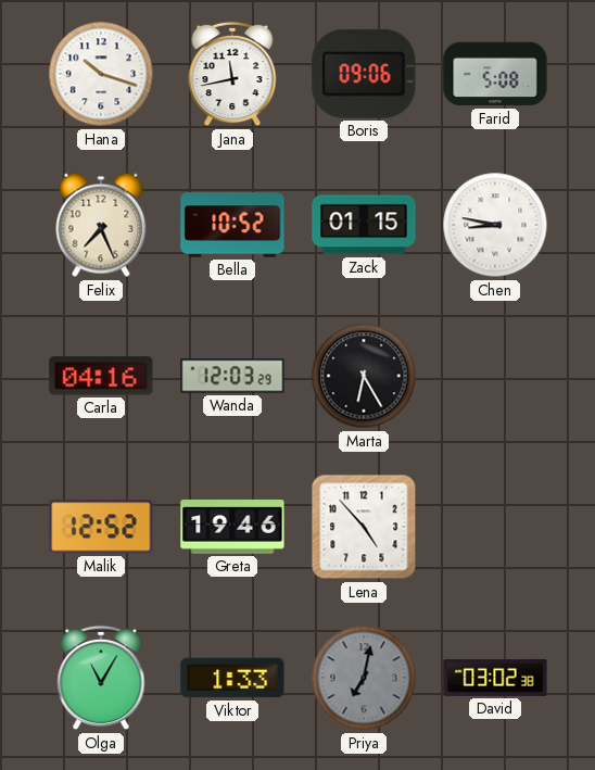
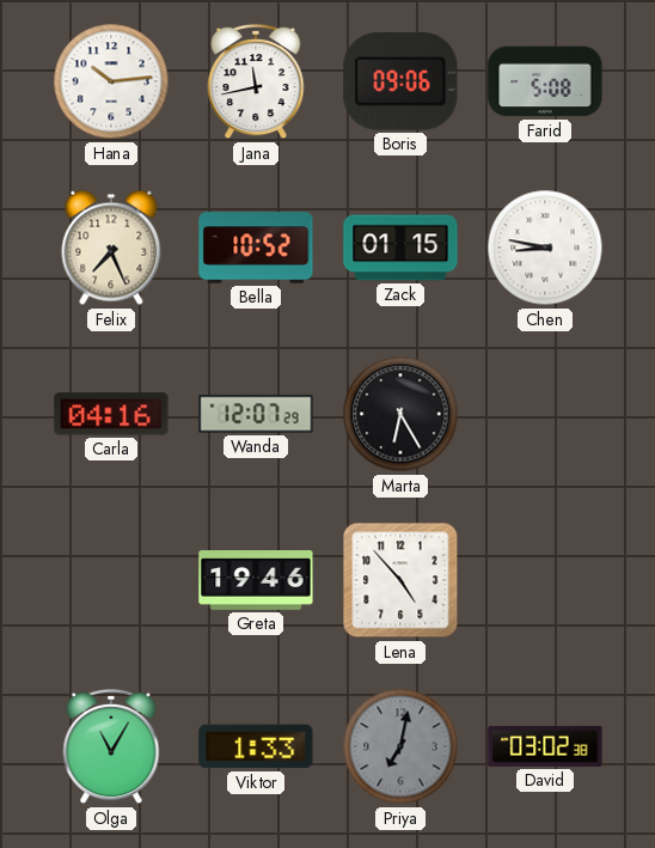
Hana: 10:18 -> 10:14 (111, 81)
Wanda: 12:03 -> 12:07 (256, 414)
Malik: 12:52 -> none (101, 527)
